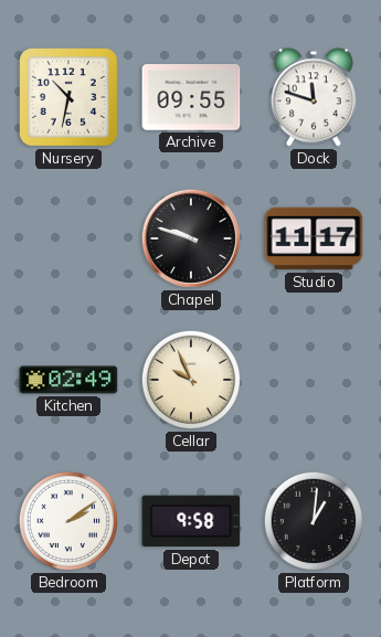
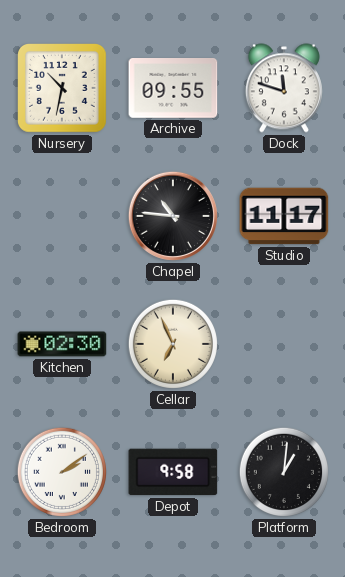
Chapel: 9:48 -> 10:46 (173, 216)
Kitchen: 02:49 -> 02:30 (62, 344)
Cellar: 9:56 -> 6:56 (173, 344)
